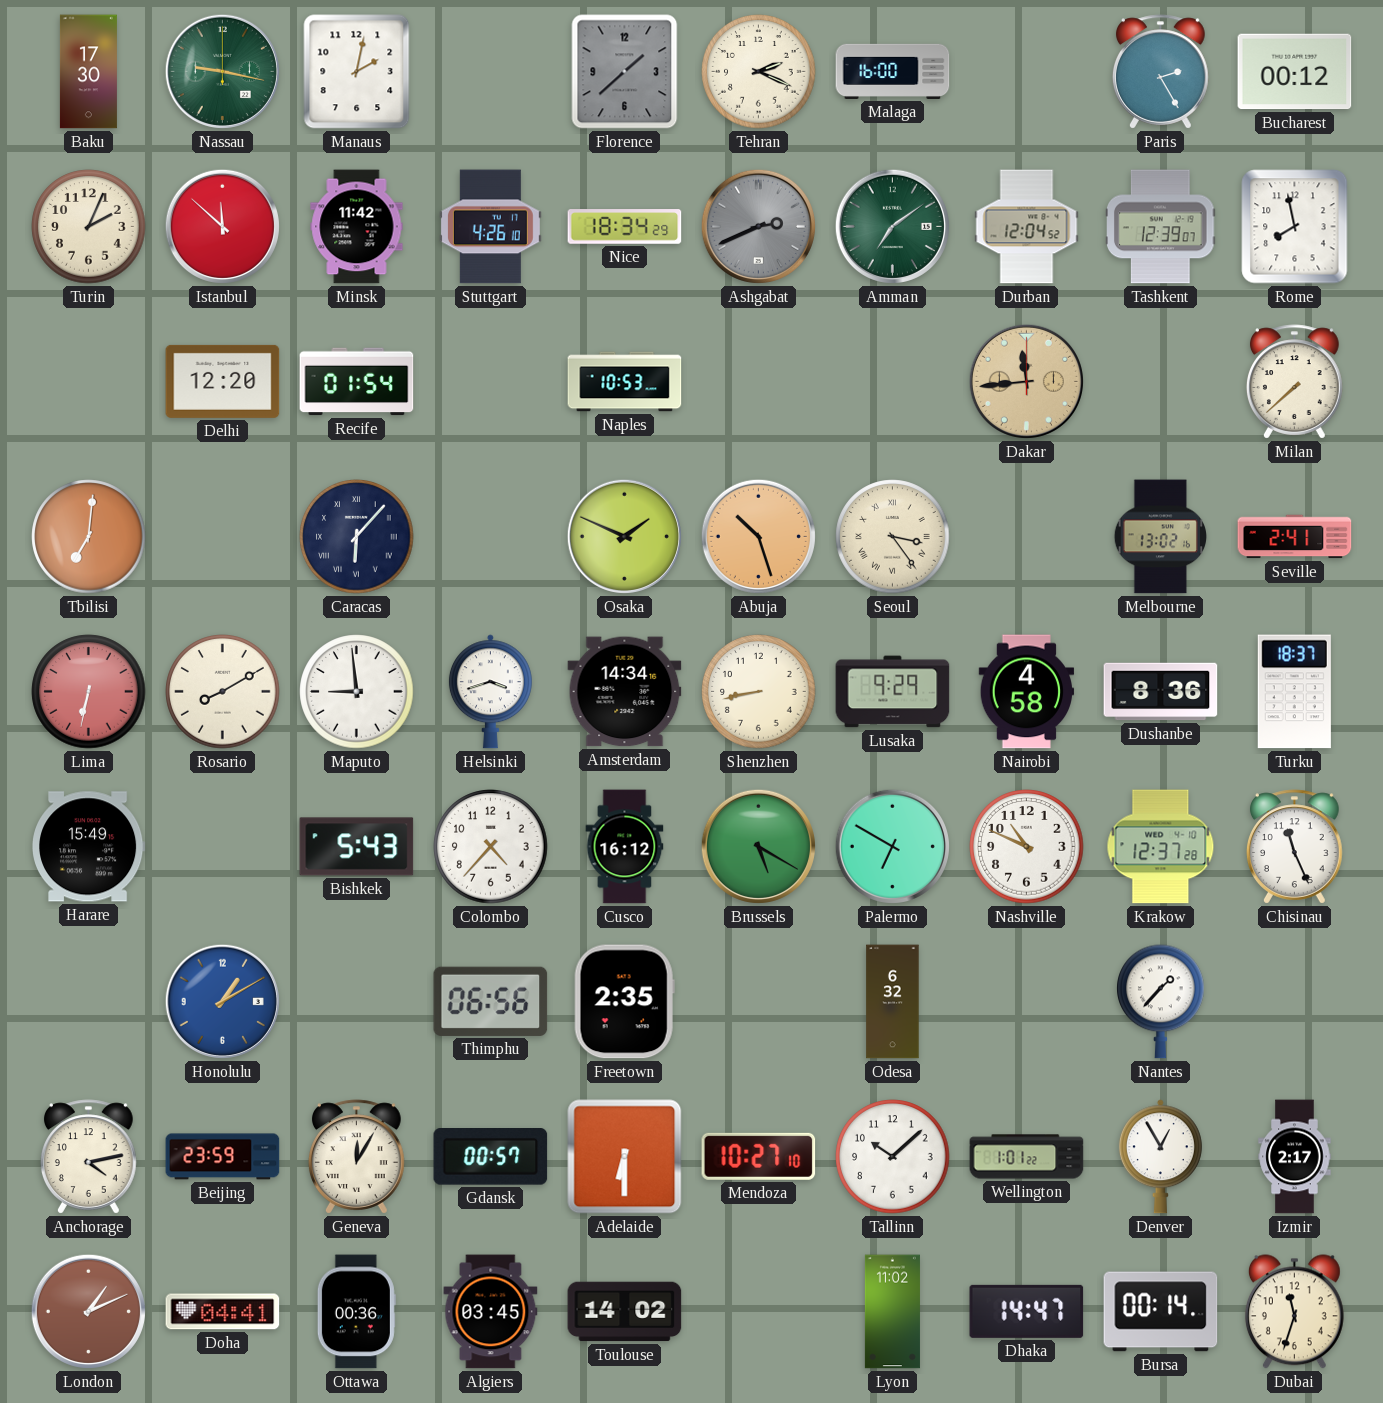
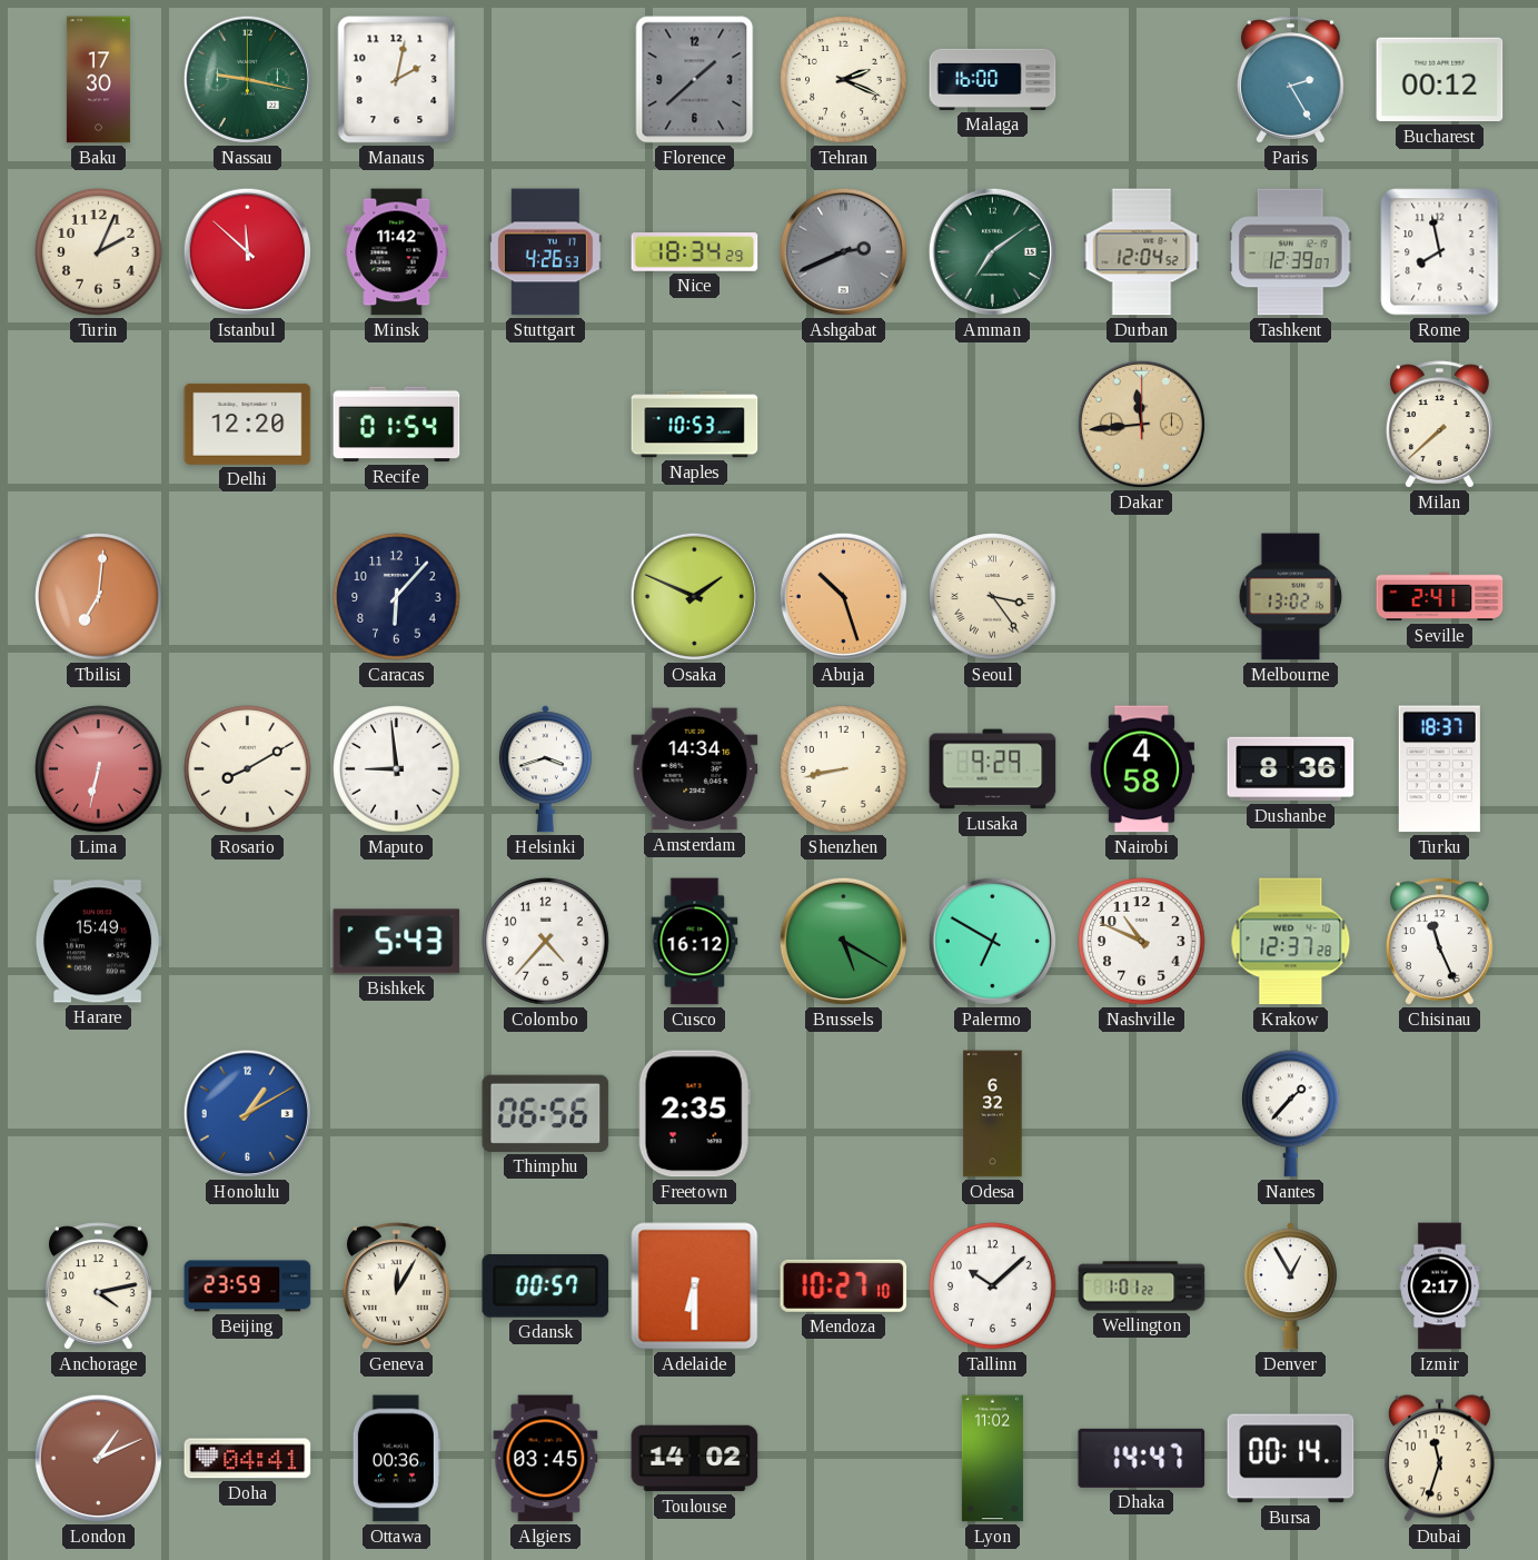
Stuttgart: 4:26:10 -> 4:26:53 (545, 252)
Caracas numerals: Roman -> Arabic (397, 597)
